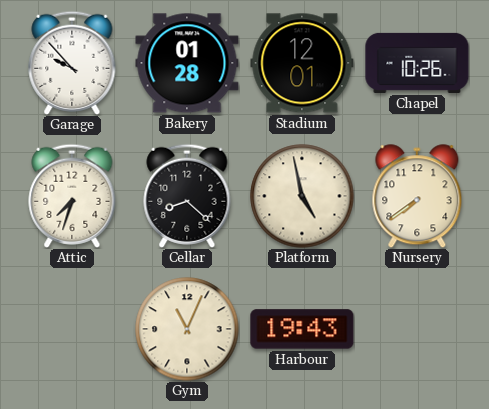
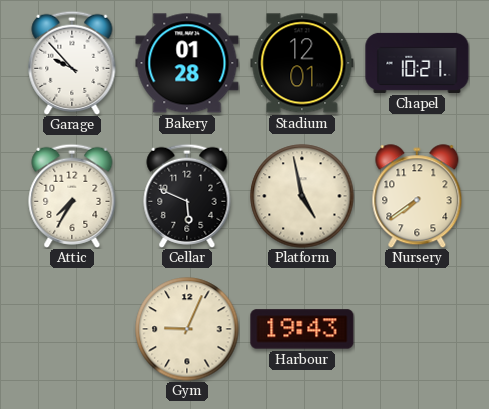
Chapel: 10:26 -> 10:21 (417, 63)
Attic: 7:33 -> 7:35 (72, 196)
Cellar: 8:22 -> 5:49 (187, 196)
Gym: 11:04 -> 9:04 (187, 329)
